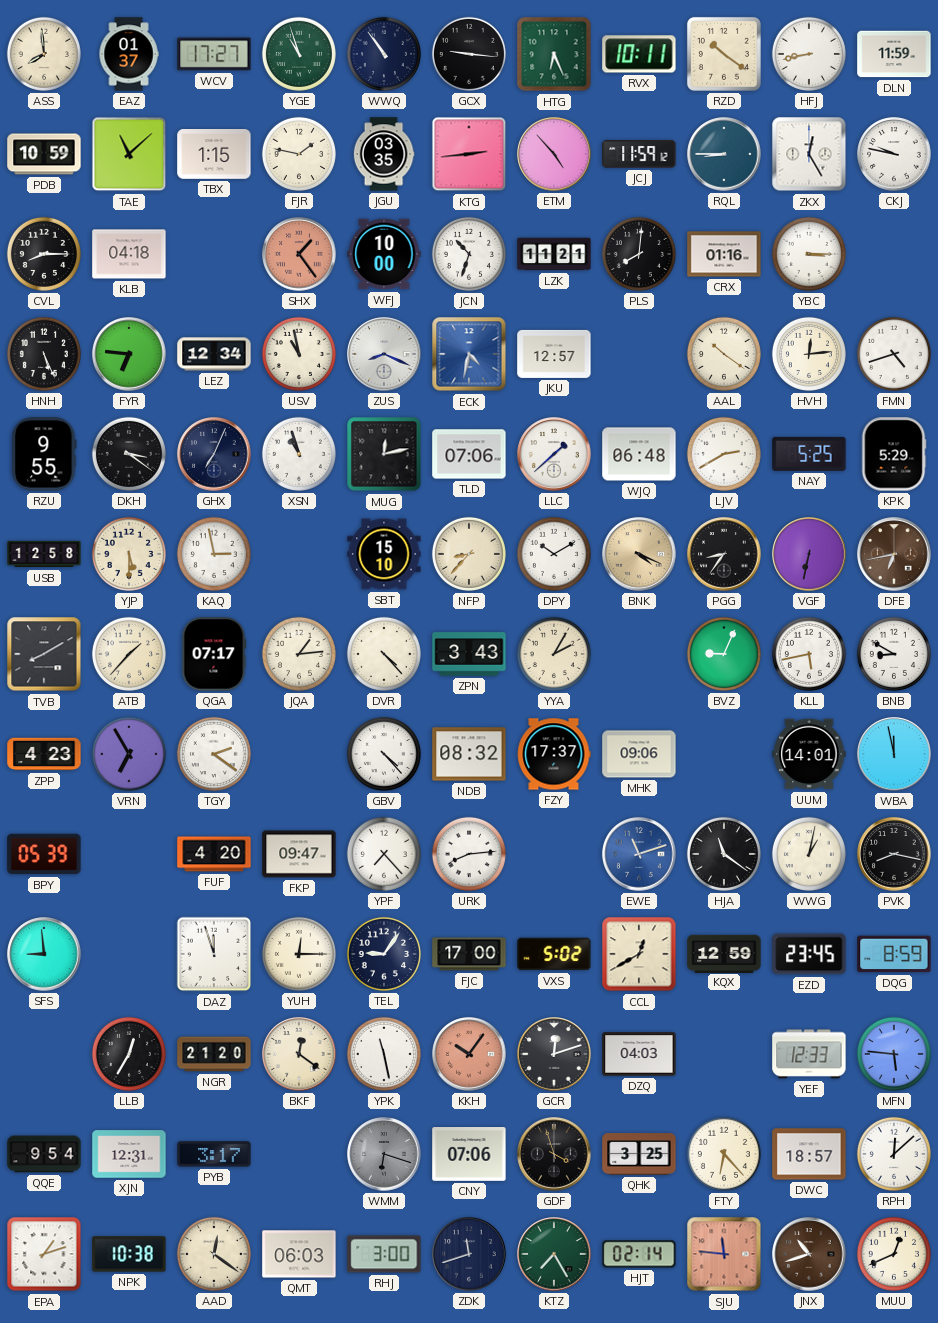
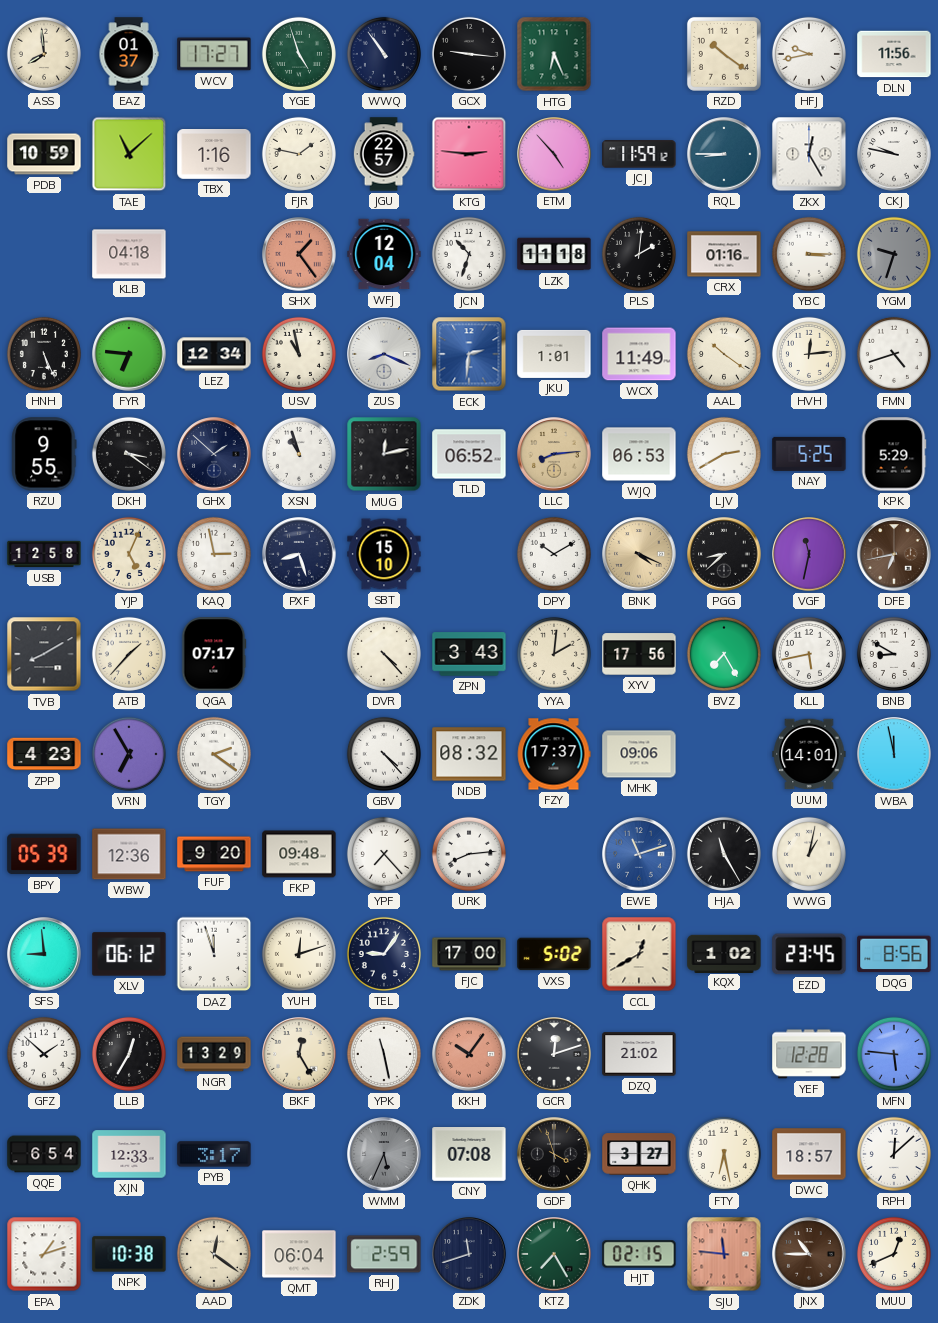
YGE: 10:57 -> 4:57 (299, 54)
RVX: 10:11 -> none (639, 54)
HFJ: 8:43 -> 9:43 (809, 54)
DLN: 11:59 -> 11:56 (894, 54)
TBX: 1:15 -> 1:16 (214, 155)
JGU: 03:35 -> 22:57 (384, 154)
KTG: 2:44 -> 2:46 (469, 154)
CVL: 8:15 -> none (44, 254)
WFJ: 10:00 -> 12:04 (384, 254)
LZK: 11:21 -> 11:18 (554, 254)
PLS: 8:01 -> 2:01 (639, 254)
YGM: none -> 9:33 (894, 254)
ECK: 4:32 -> 2:31 (469, 354)
JKU: 12:57 -> 1:01 (554, 354)
WCX: none -> 11:49 (639, 354)
GHX: 7:04 -> 1:52 (214, 454)
TLD: 07:06 -> 06:52 (469, 454)
LLC: 1:38 -> 8:14 (554, 454)
LLC dial: white -> champagne (554, 454)
WJQ: 06:48 -> 06:53 (639, 454)
YJP: 5:30 -> 5:04 (129, 554)
PXF: none -> 8:27 (299, 554)
NFP: 8:37 -> none (469, 554)
PGG: 8:36 -> 8:38 (724, 554)
VGF: 6:32 -> 11:32 (809, 554)
JQA: 1:14 -> none (299, 654)
YYA: 2:05 -> 2:01 (554, 654)
XYV: none -> 17:56 (639, 654)
BVZ: 9:04 -> 7:25 (724, 654)
WBW: none -> 12:36 (129, 854)
FUF: 4:20 -> 9:20 (214, 854)
FKP: 09:47 -> 09:48 (299, 854)
HJA: 11:21 -> 11:25 (724, 854)
PVK: 8:17 -> none (894, 854)
XLV: none -> 06:12 (129, 954)
YUH: 12:15 -> 12:12 (299, 954)
KQX: 12:59 -> 1:02 (724, 953)
DQG: 8:59 -> 8:56 (894, 954)
GFZ: none -> 1:52 (44, 1054)
NGR: 21:20 -> 13:29 (214, 1054)
BKF: 12:21 -> 12:25 (299, 1054)
DZQ: 04:03 -> 21:02 (639, 1054)
YEF: 12:33 -> 12:28 (809, 1054)
QQE: 9:54 -> 6:54 (44, 1154)
XJN: 12:31 -> 12:33 (129, 1154)
WMM: 6:18 -> 5:34 (384, 1154)
CNY: 07:06 -> 07:08 (469, 1155)
QHK: 3:25 -> 3:27 (639, 1154)
FTY: 6:23 -> 6:28 (724, 1154)
QMT: 06:03 -> 06:04 (299, 1254)
RHJ: 3:00 -> 2:59 (384, 1254)
HJT: 02:14 -> 02:15 (639, 1254)
JNX: 10:42 -> 10:45 (809, 1254)
